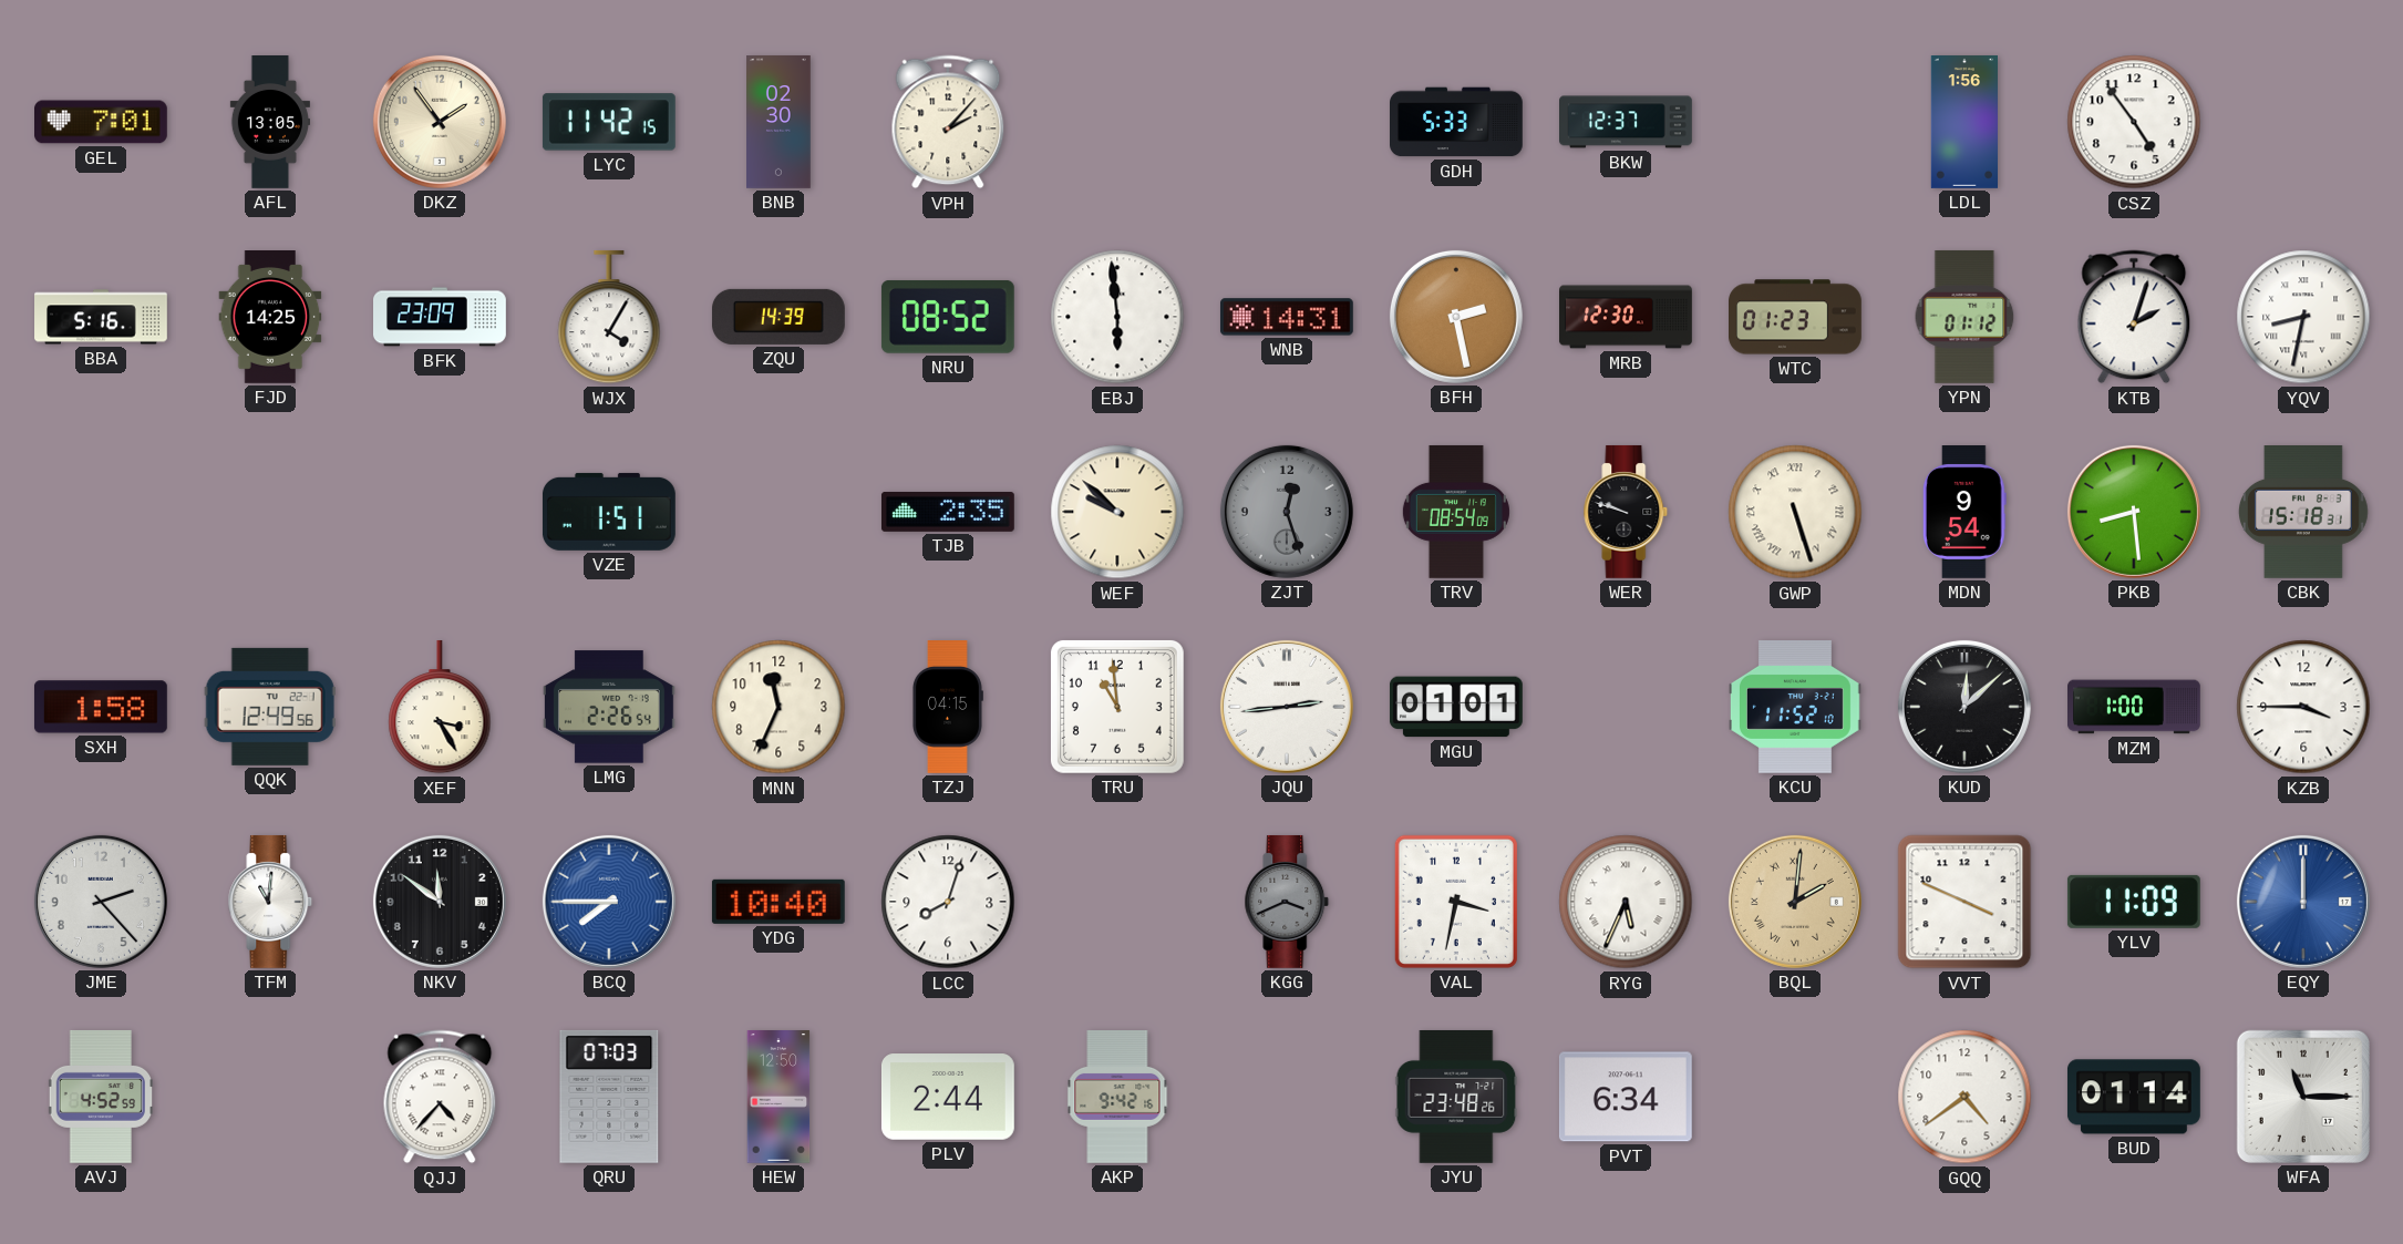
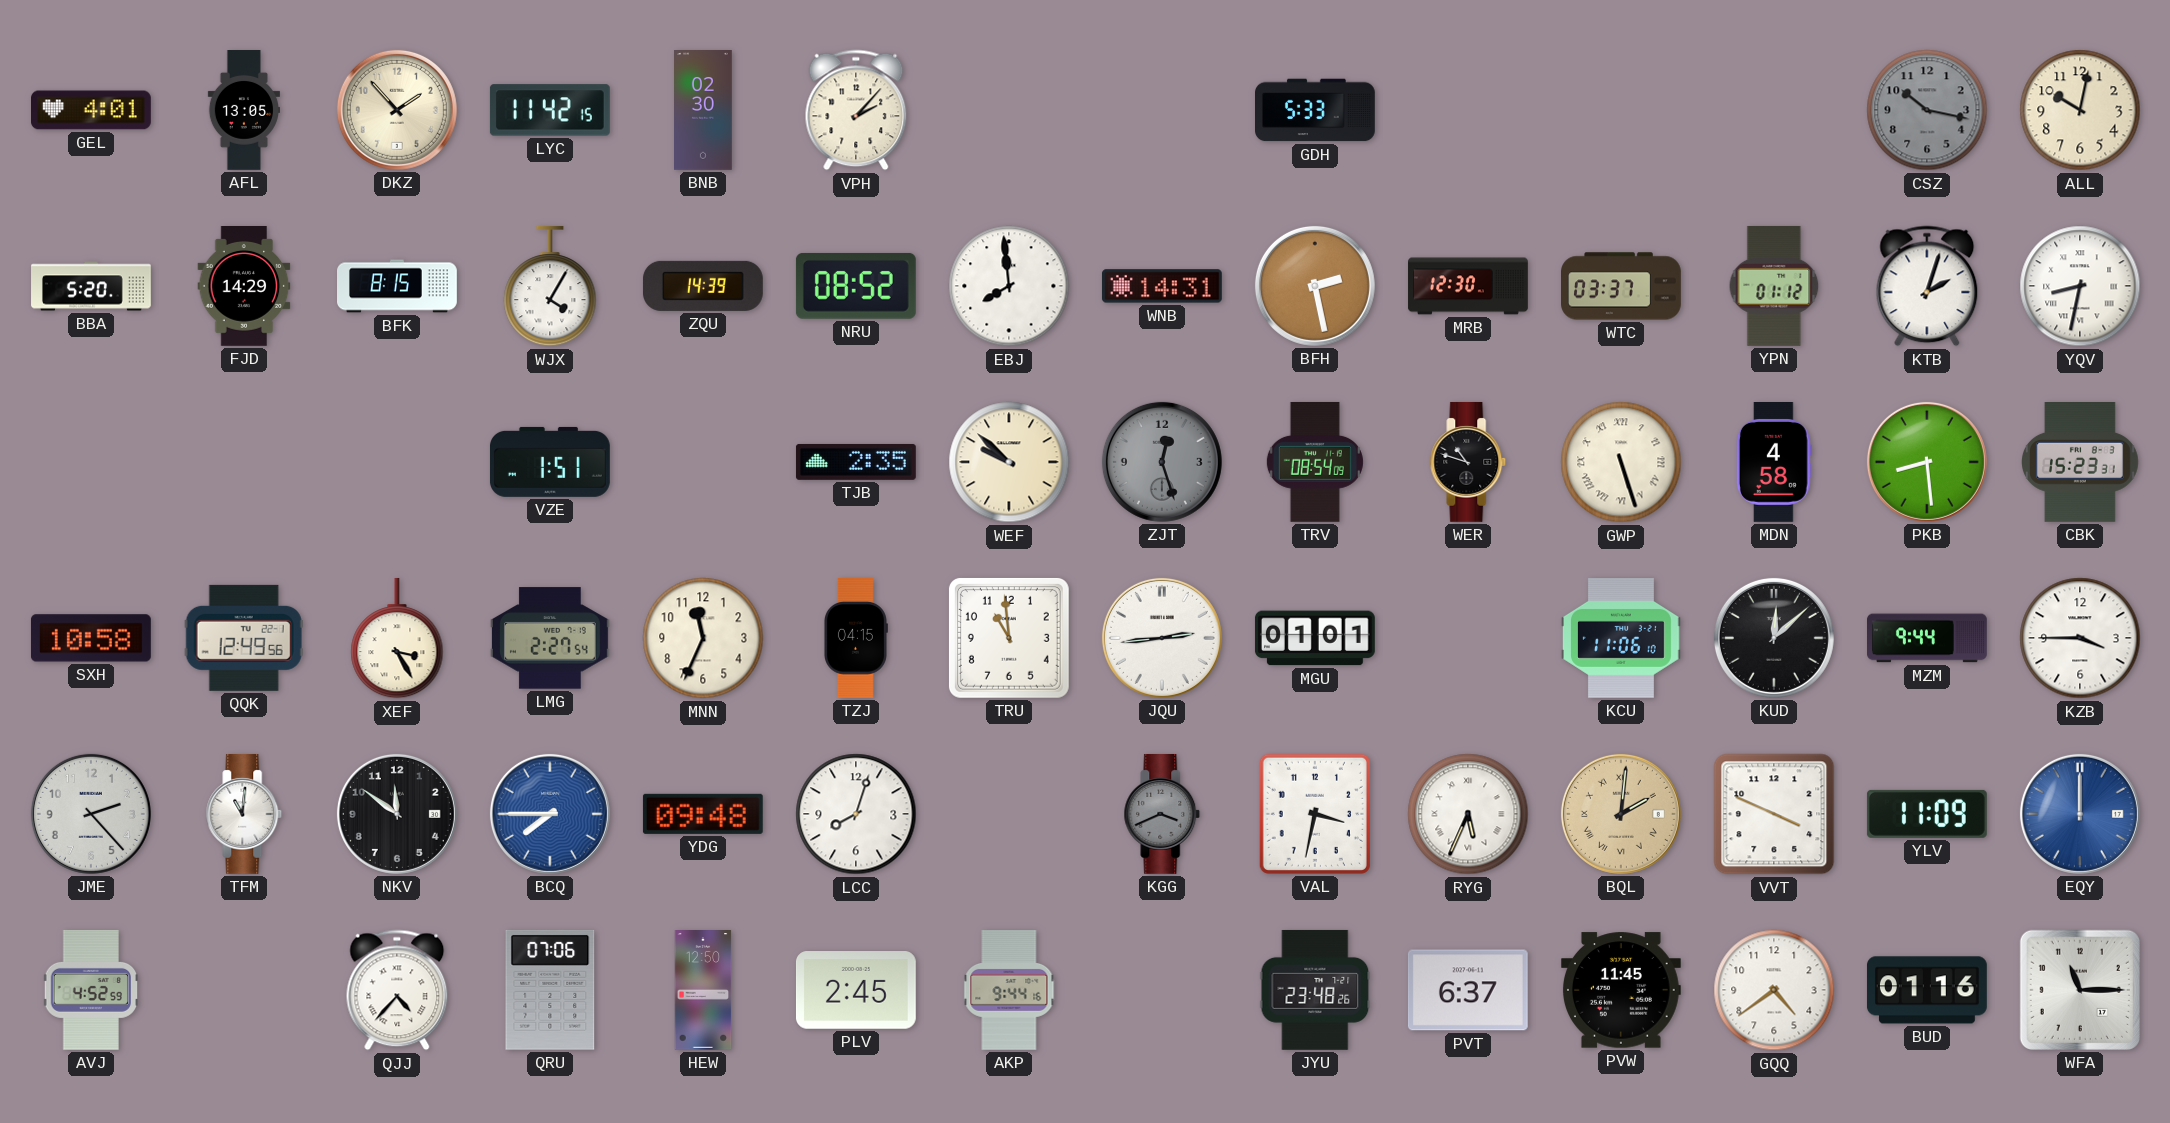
GEL: 7:01 -> 4:01 (92, 110)
DKZ: 1:54 -> 1:53 (397, 110)
BKW: 12:37 -> none (1627, 122)
LDL: 1:56 -> none (1963, 123)
CSZ: 4:54 -> 10:17 (1927, 110)
CSZ dial: white -> grey (1927, 110)
ALL: none -> 10:02 (2080, 110)
BBA: 5:16 -> 5:20 (91, 286)
FJD: 14:25 -> 14:29 (244, 287)
BFK: 23:09 -> 8:15 (398, 286)
EBJ: 5:59 -> 7:59 (1009, 286)
WTC: 01:23 -> 03:37 (1622, 286)
WER: 9:48 -> 10:48 (1468, 462)
MDN: 9:54 -> 4:58 (1774, 463)
CBK: 15:18 -> 15:23 (2081, 463)
SXH: 1:58 -> 10:58 (91, 638)
LMG: 2:26 -> 2:27 (550, 638)
KCU: 11:52 -> 11:06 (1622, 639)
MZM: 1:00 -> 9:44 (1928, 638)
YDG: 10:40 -> 09:48 (703, 814)
QRU: 07:03 -> 07:06 (550, 990)
PLV: 2:44 -> 2:45 (856, 990)
AKP: 9:42 -> 9:44 (1009, 991)
PVT: 6:34 -> 6:37 (1468, 990)
PVW: none -> 11:45 (1621, 990)
BUD: 01:14 -> 01:16 (1927, 990)
